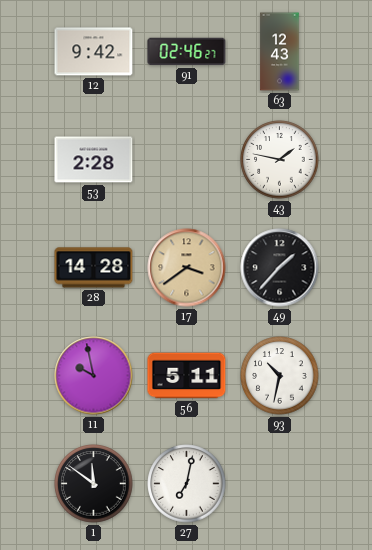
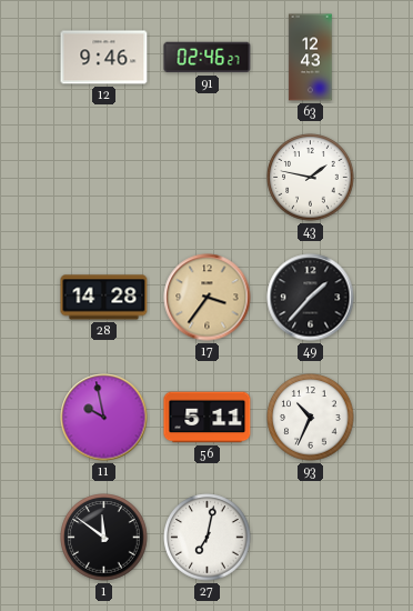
12: 9:42 -> 9:46 (104, 58)
53: 2:28 -> none (94, 160)
17: 3:39 -> 3:36 (208, 298)
93: 10:32 -> 10:34 (311, 418)
